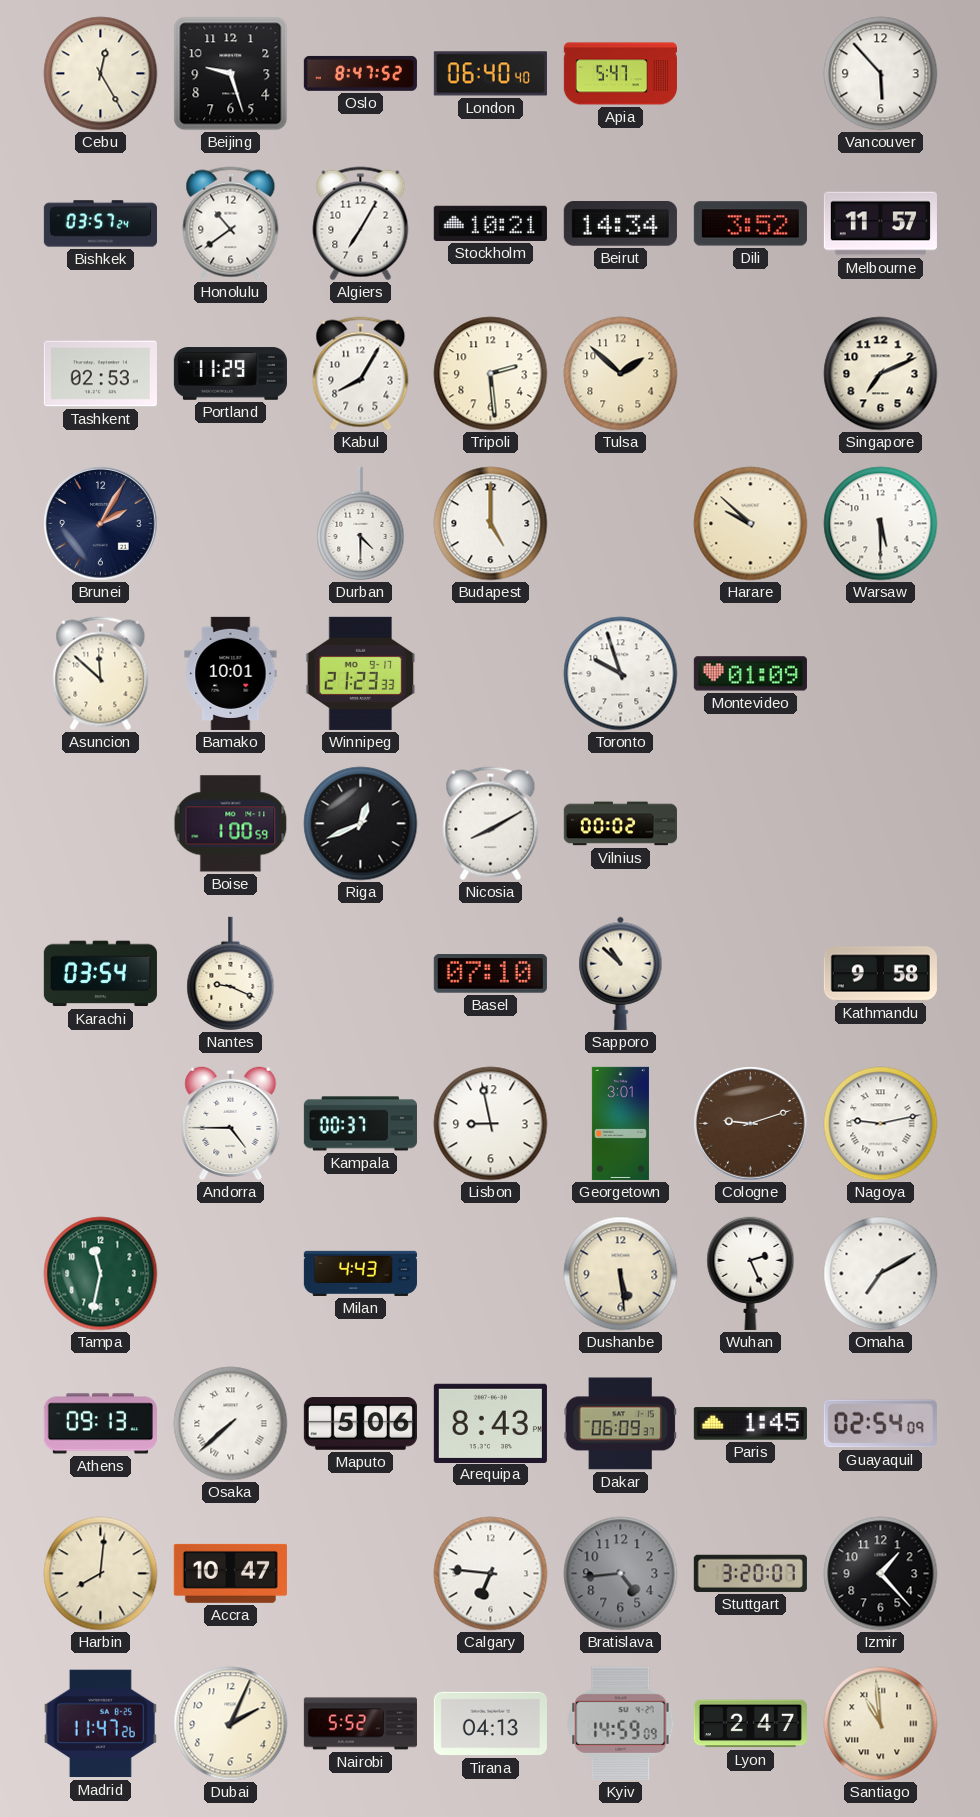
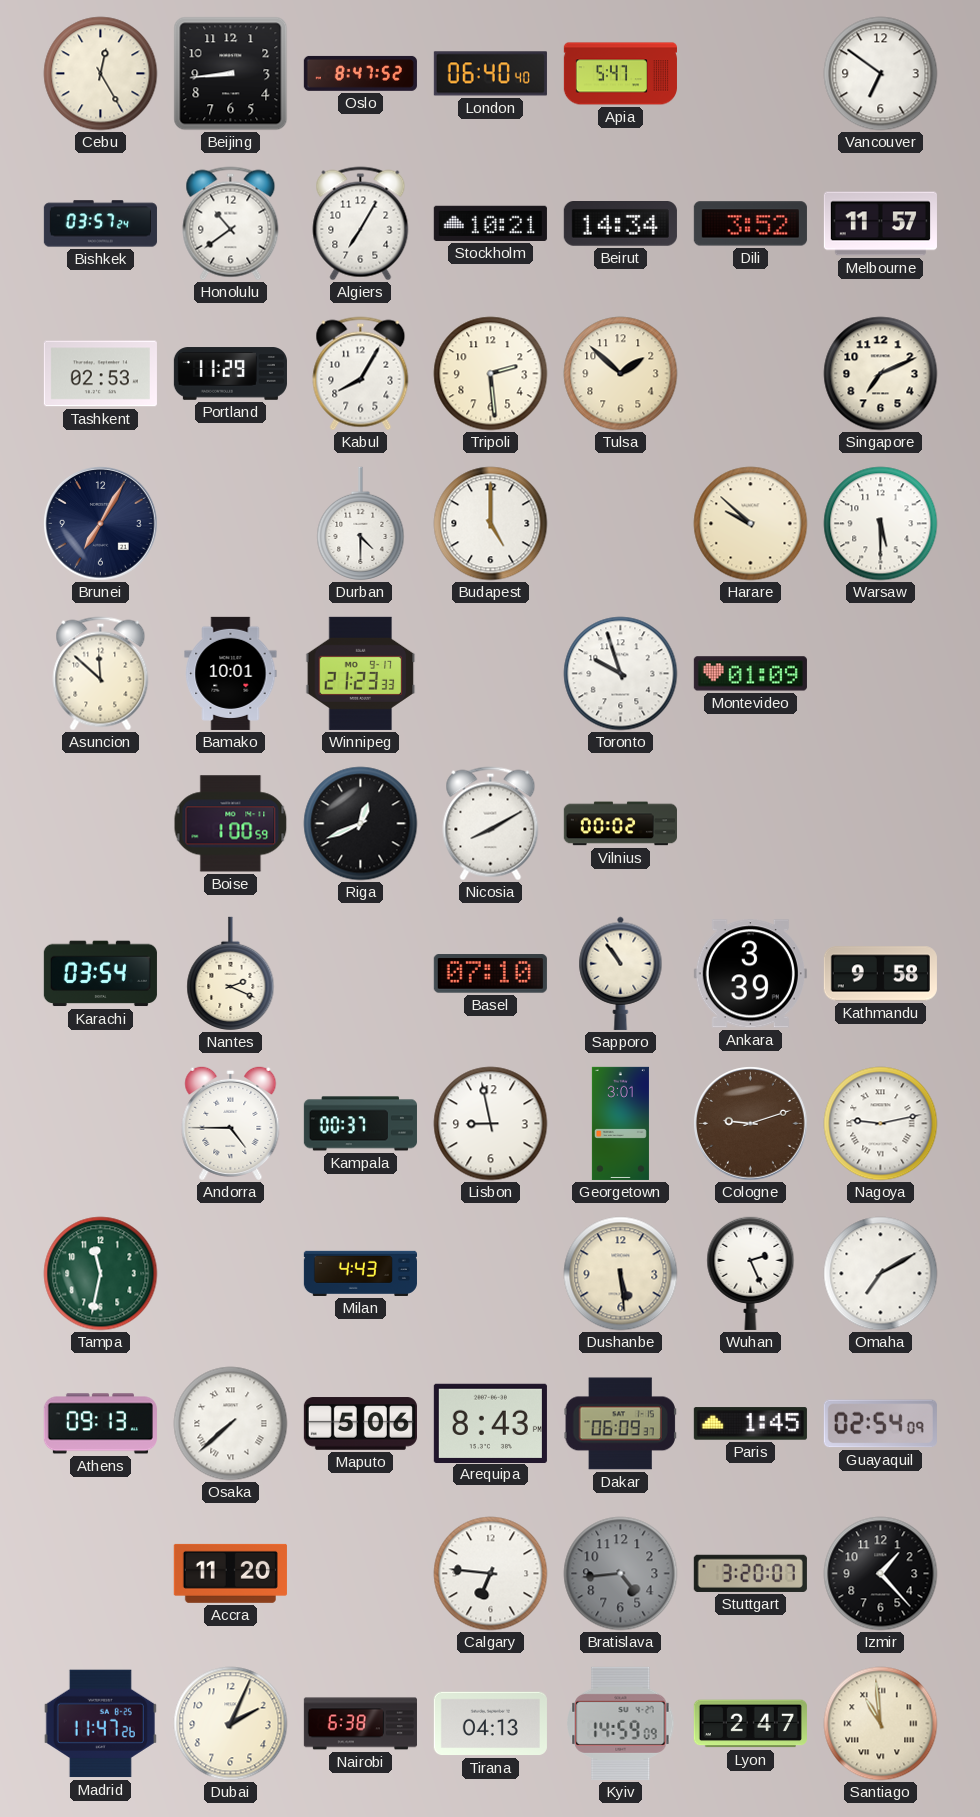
Beijing: 9:27 -> 8:44 (231, 74)
Vancouver: 5:53 -> 6:51 (881, 74)
Brunei: 2:05 -> 7:05 (101, 524)
Nantes: 9:19 -> 2:19 (231, 973)
Sapporo: 10:52 -> 10:54 (621, 973)
Ankara: none -> 3:39 (750, 974)
Harbin: 8:01 -> none (101, 1574)
Accra: 10:47 -> 11:20 (230, 1573)
Nairobi: 5:52 -> 6:38 (360, 1724)
